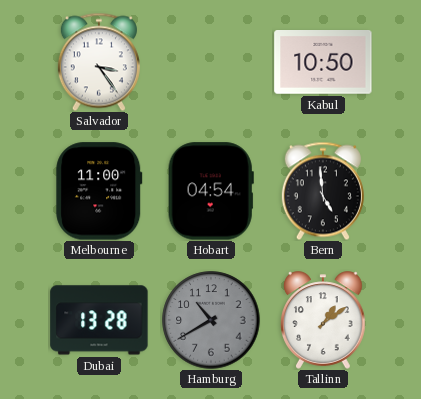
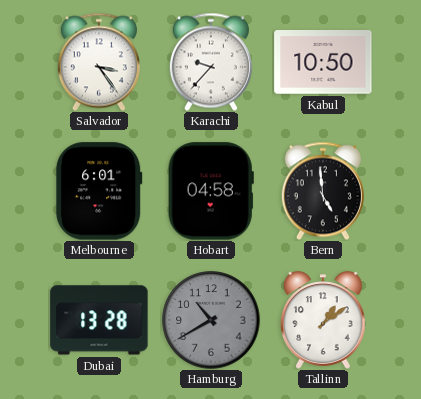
Karachi: none -> 9:37 (211, 62)
Melbourne: 11:00 -> 6:01 (99, 191)
Hobart: 04:54 -> 04:58 (211, 191)
